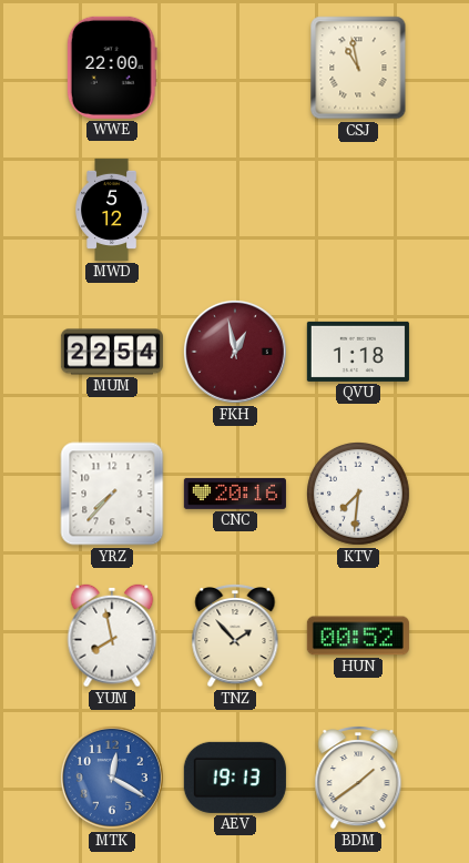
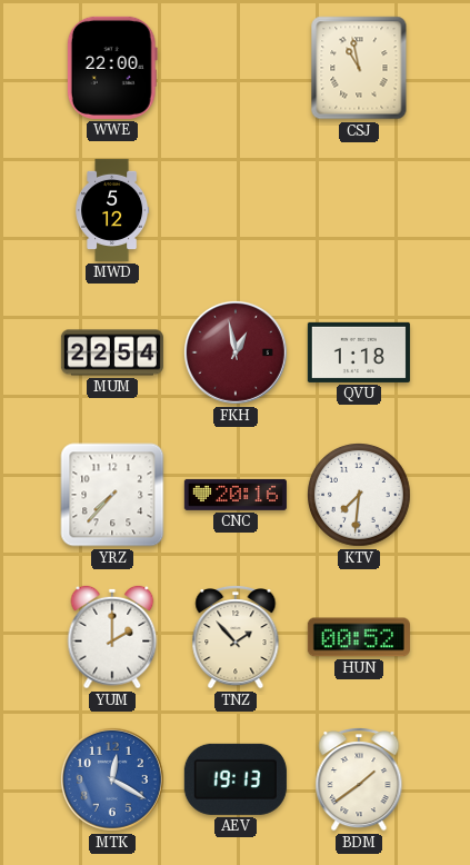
YUM: 7:58 -> 2:00 (112, 637)
